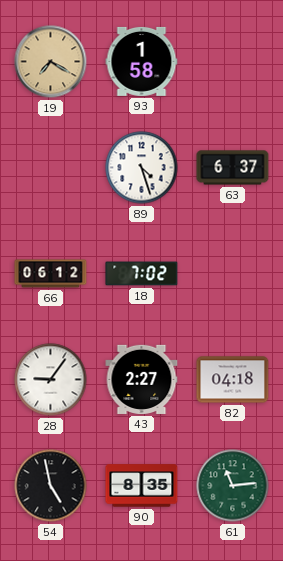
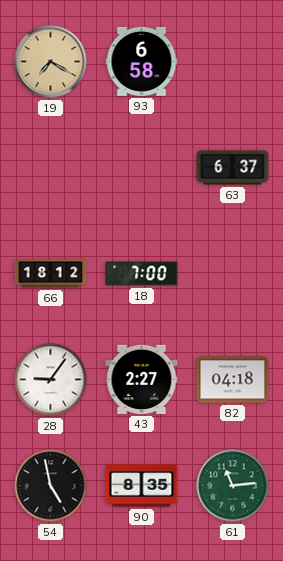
93: 1:58 -> 6:58 (142, 61)
89: 4:27 -> none (142, 168)
66: 06:12 -> 18:12 (51, 274)
18: 7:02 -> 7:00 (142, 274)
